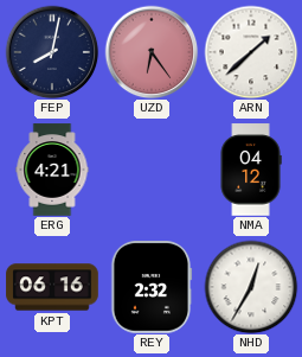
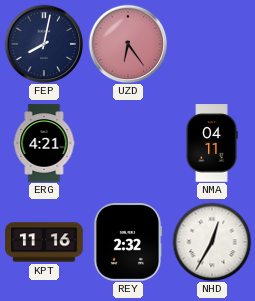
ARN: 1:38 -> none (251, 52)
NMA: 04:12 -> 04:11 (212, 143)
KPT: 06:16 -> 11:16 (44, 242)
